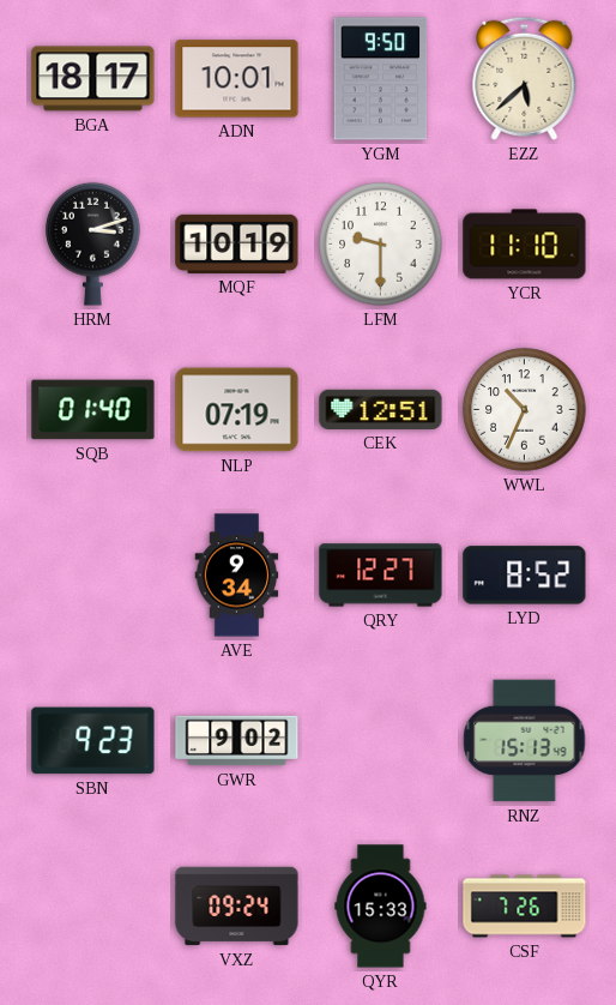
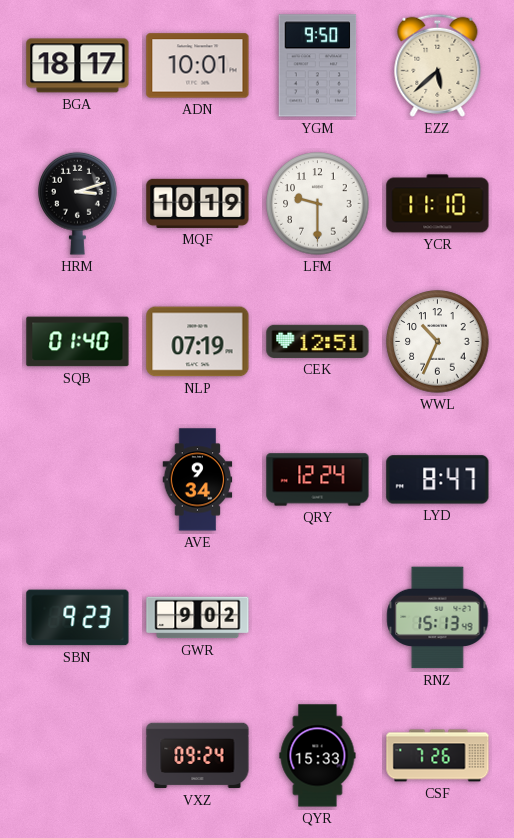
QRY: 12:27 -> 12:24 (318, 480)
LYD: 8:52 -> 8:47 (438, 480)
